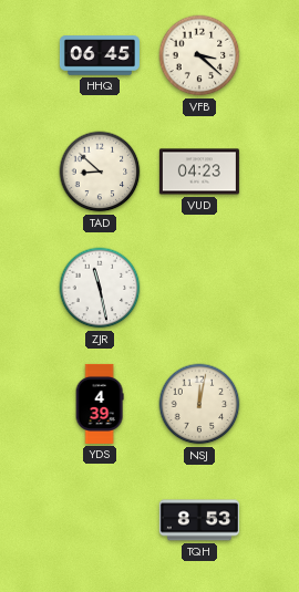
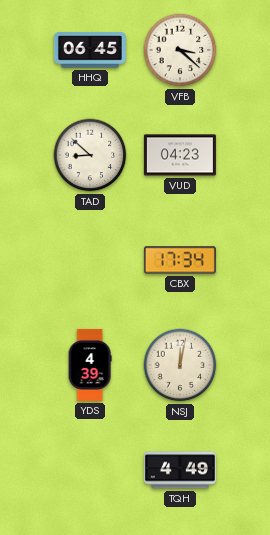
ZJR: 11:28 -> none (100, 288)
CBX: none -> 17:34 (180, 260)
TQH: 8:53 -> 4:49 (180, 470)
